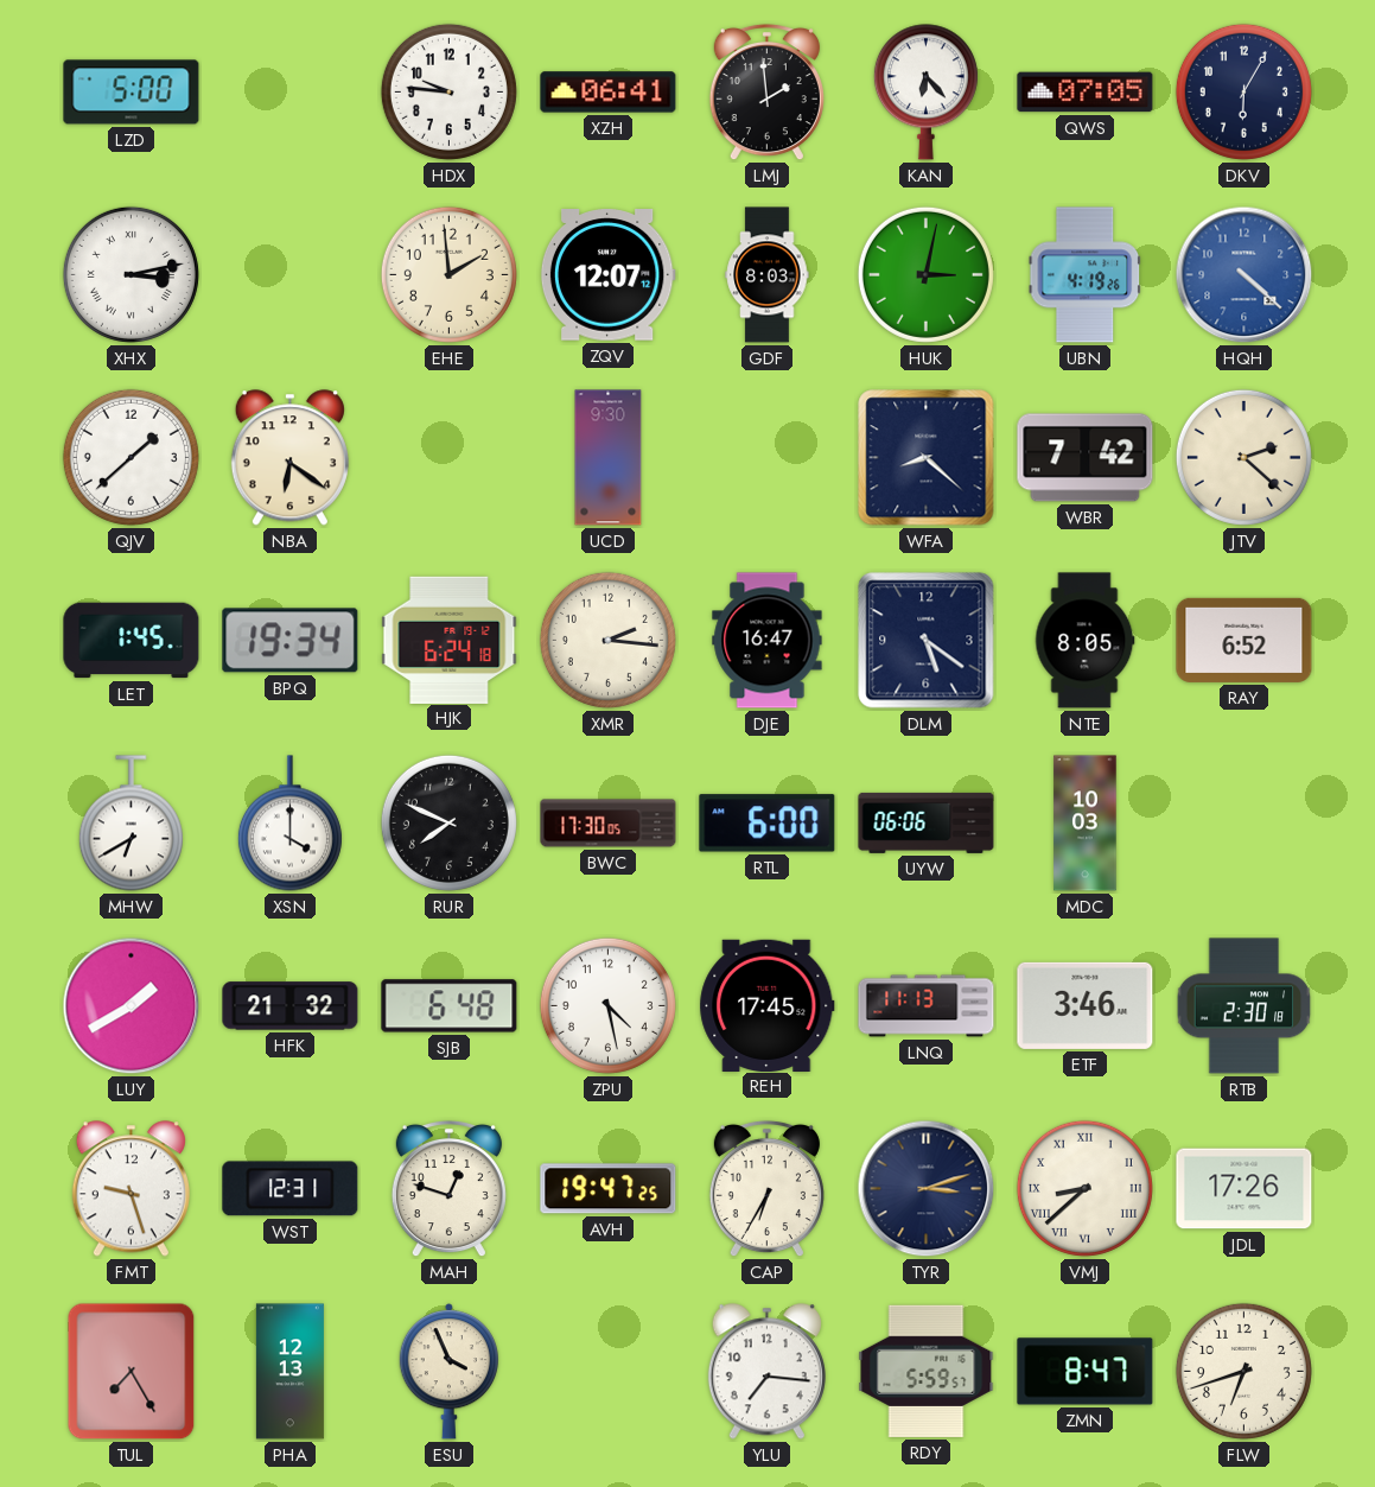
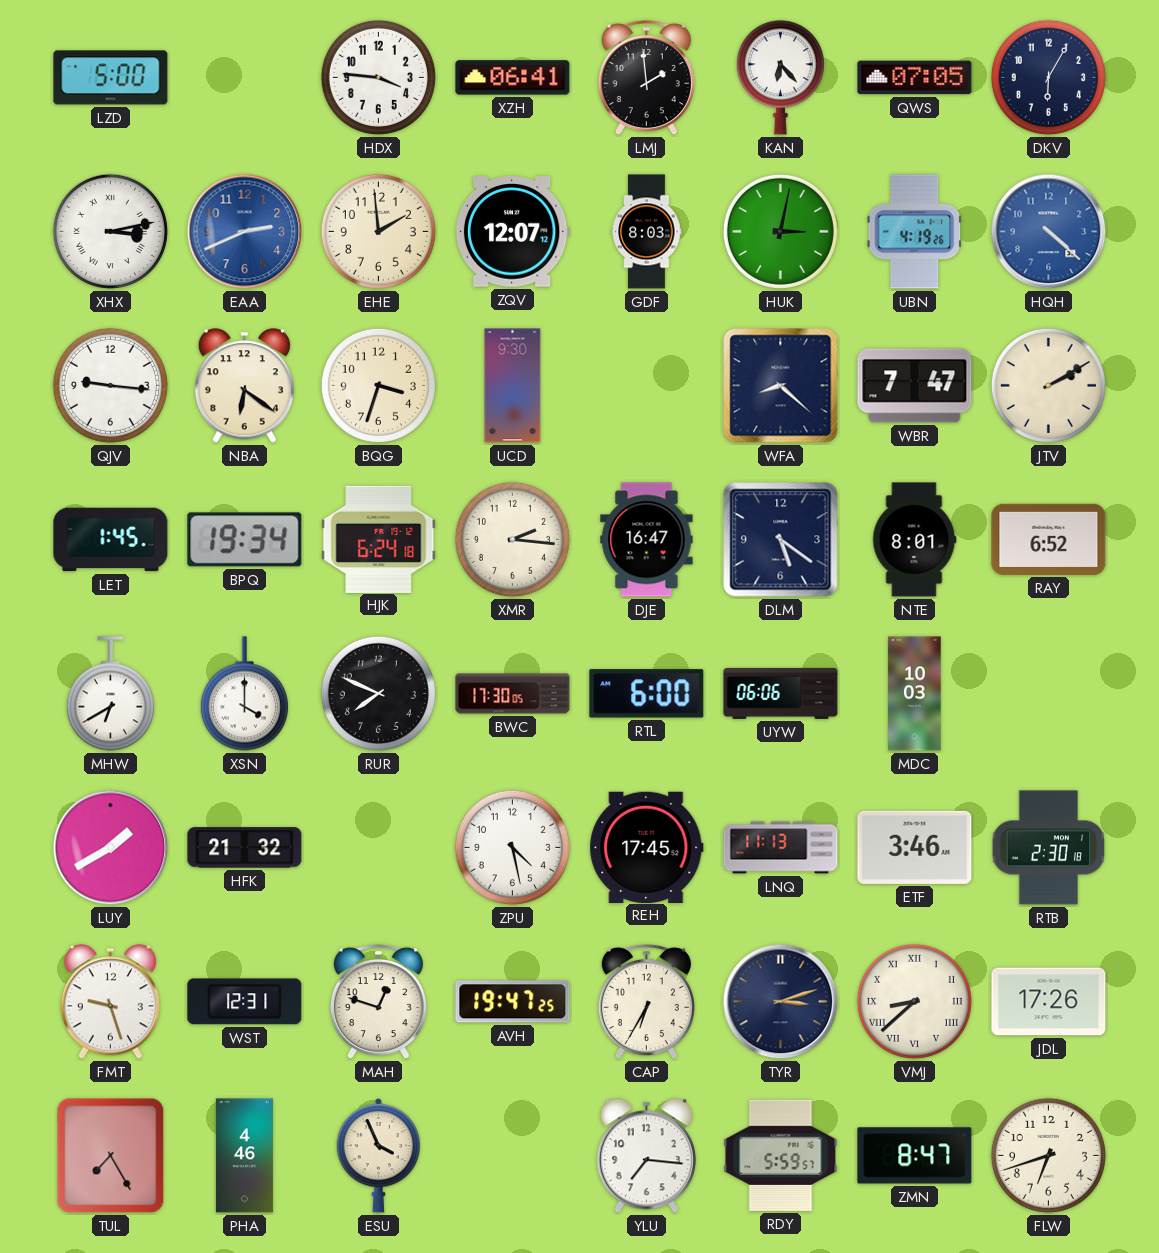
HDX: 9:46 -> 3:46 (378, 77)
EAA: none -> 2:41 (245, 232)
QJV: 1:38 -> 9:16 (110, 385)
BQG: none -> 3:33 (378, 385)
WBR: 7:42 -> 7:47 (915, 386)
JTV: 2:22 -> 2:10 (1048, 385)
NTE: 8:05 -> 8:01 (914, 540)
SJB: 6:48 -> none (450, 1006)
PHA: 12:13 -> 4:46 (244, 1156)
